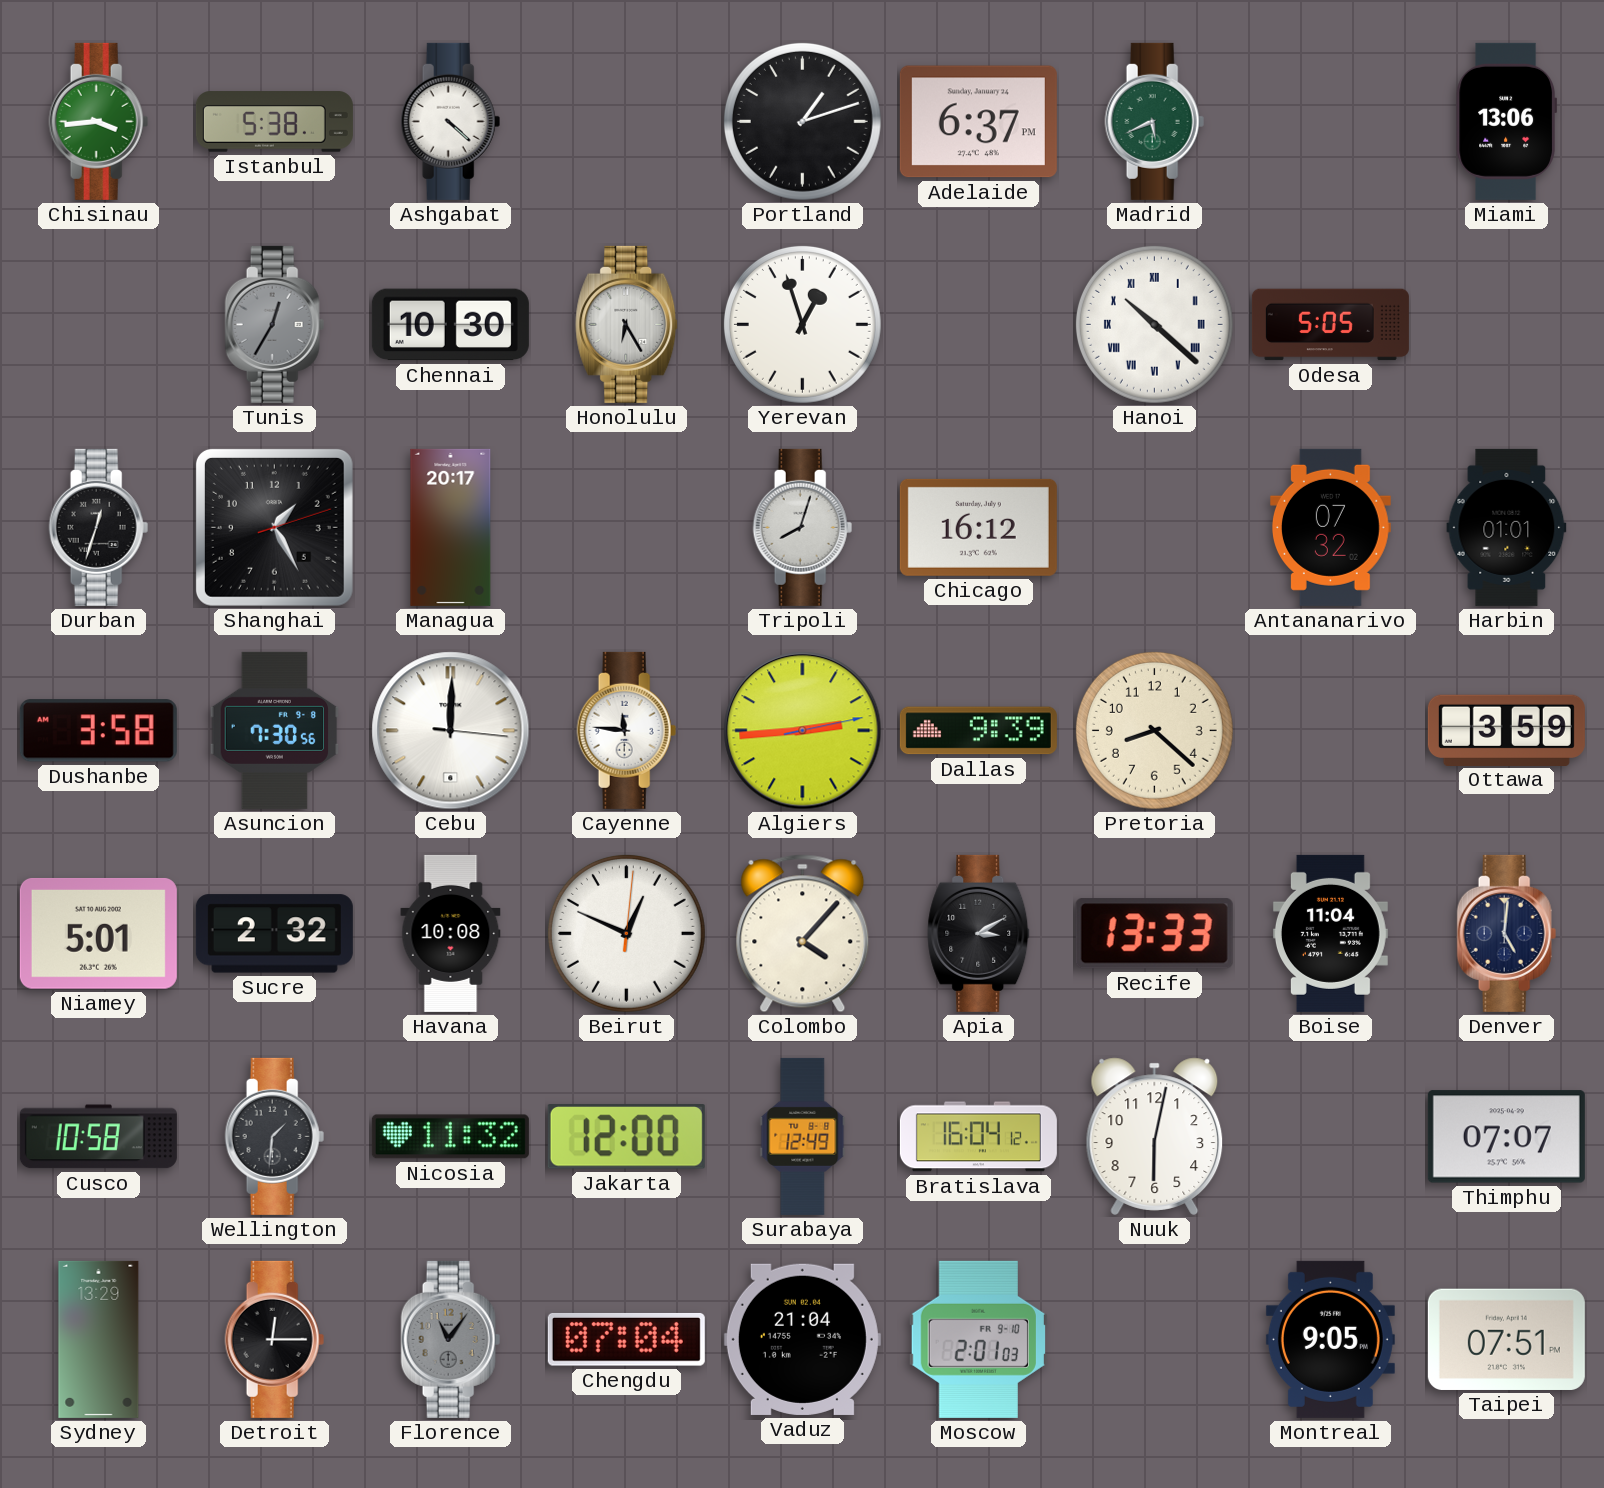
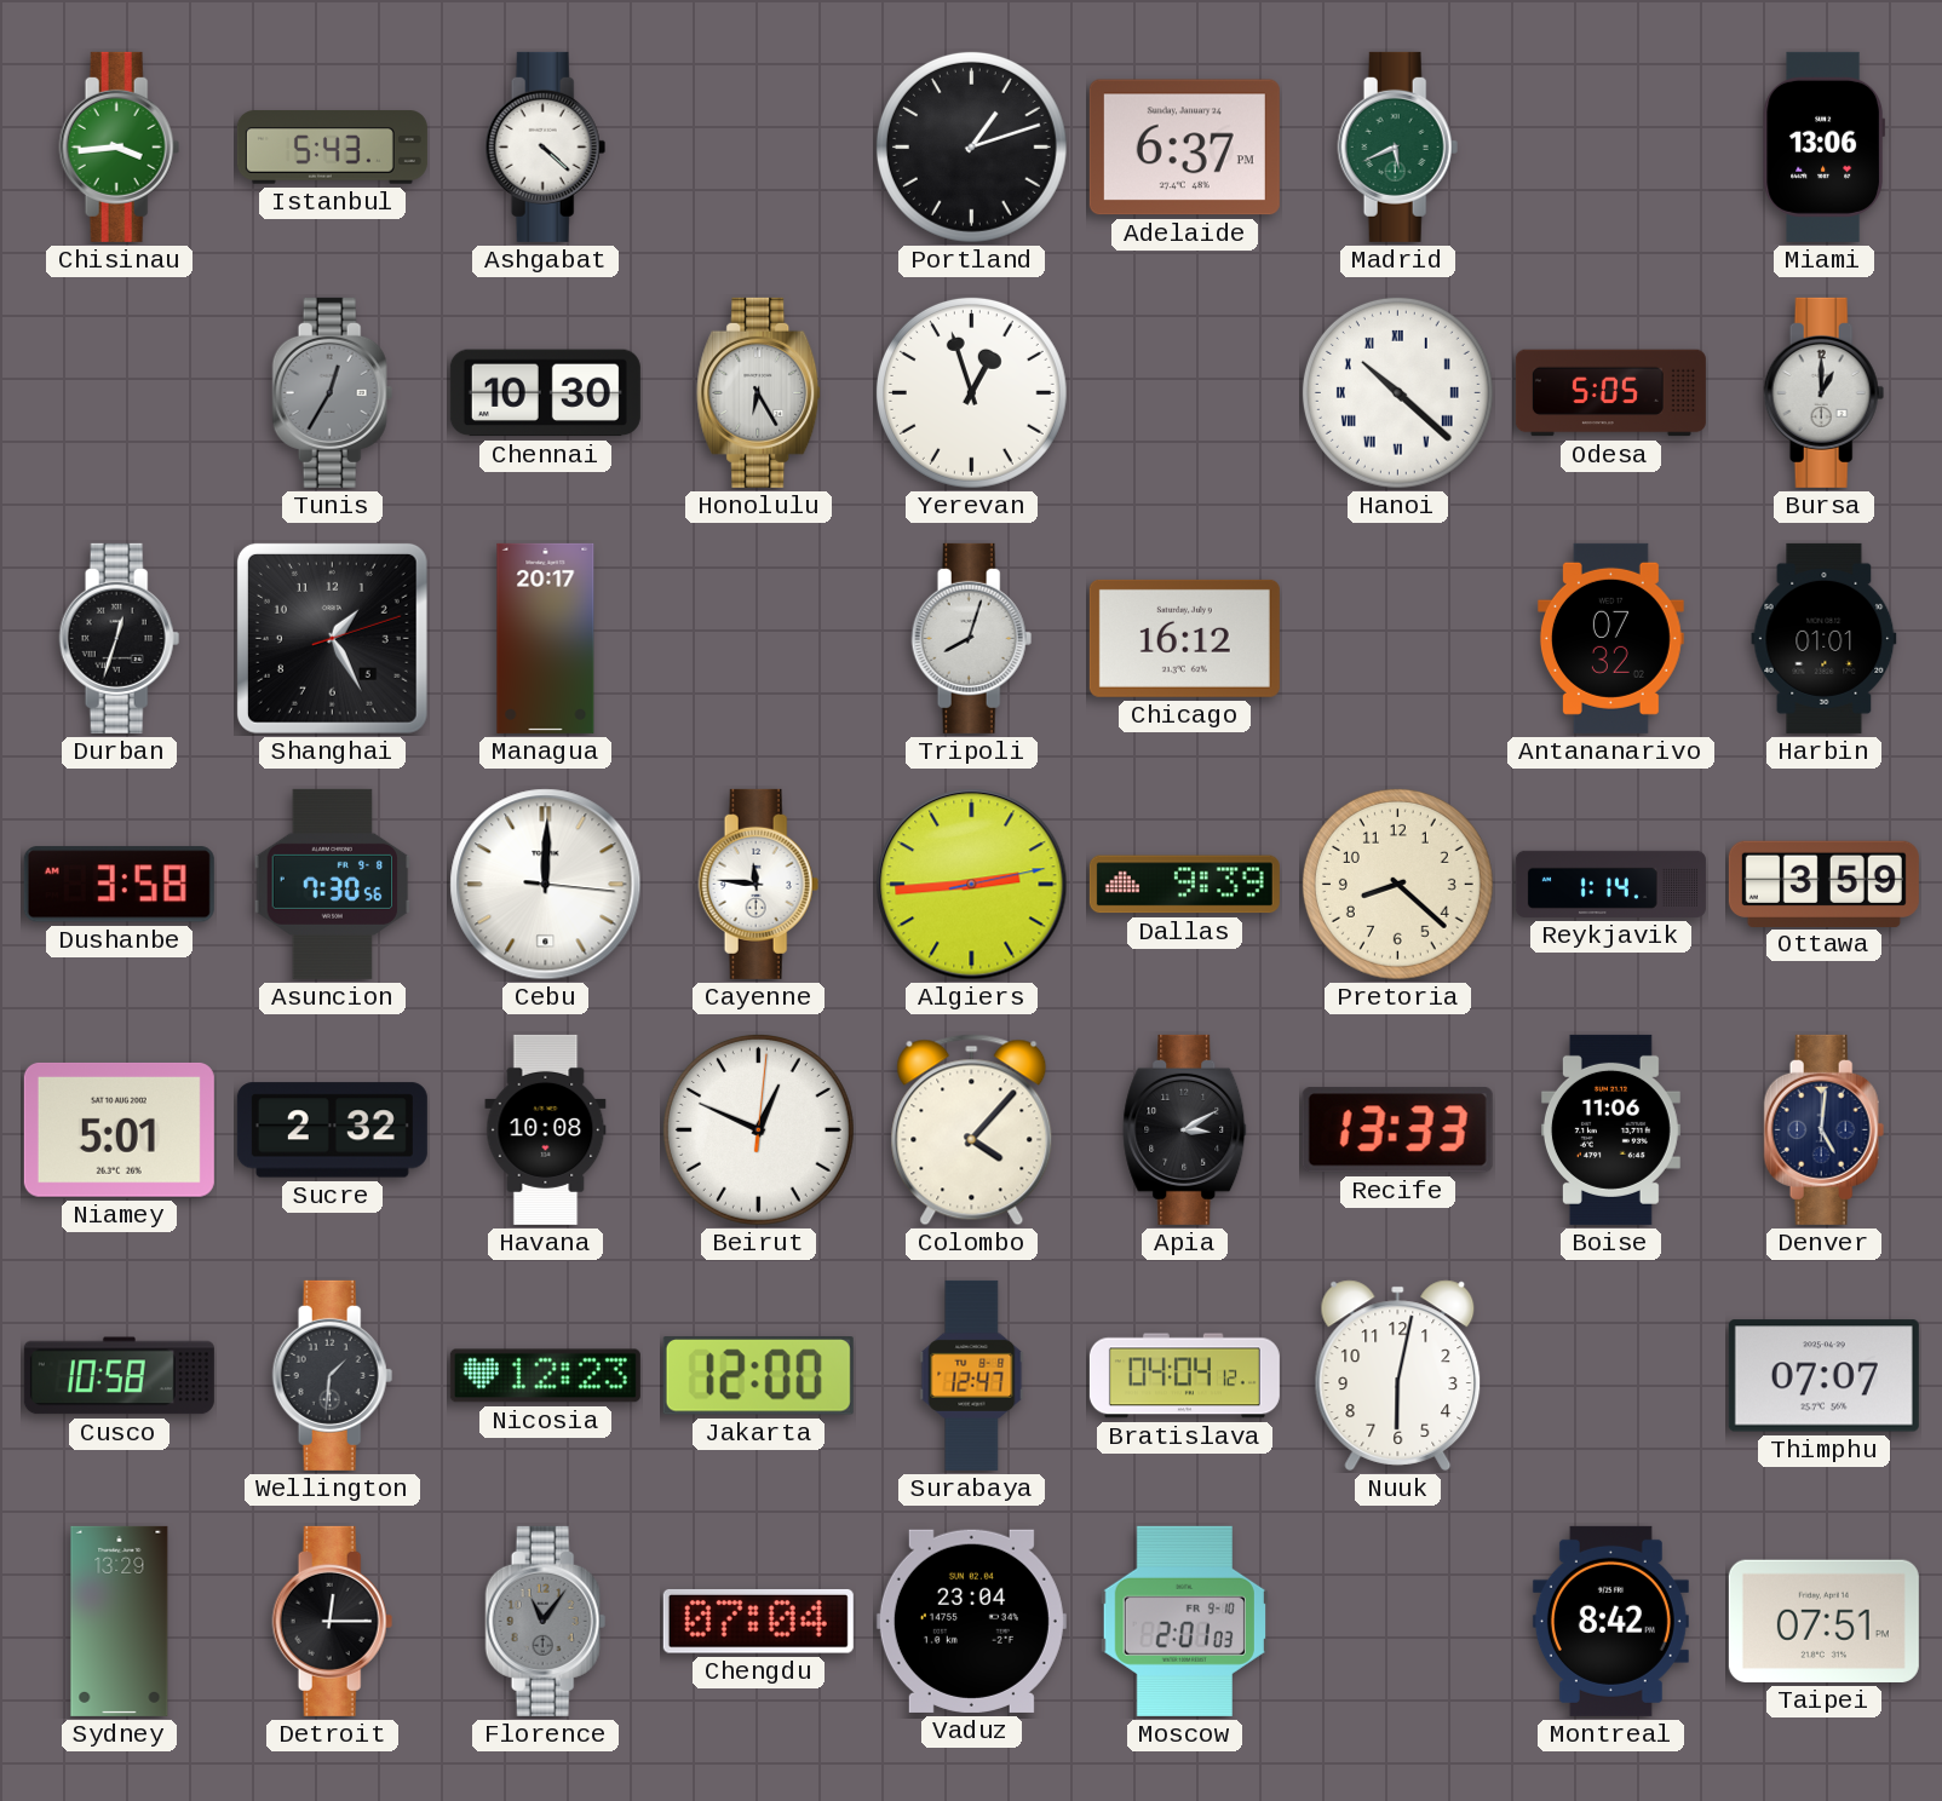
Istanbul: 5:38 -> 5:43 (332, 148)
Bursa: none -> 1:00 (1825, 392)
Reykjavik: none -> 1:14 (1610, 884)
Boise: 11:04 -> 11:06 (1610, 1129)
Nicosia: 11:32 -> 12:23 (545, 1376)
Surabaya: 12:49 -> 12:47 (972, 1375)
Bratislava: 16:04 -> 04:04 (1184, 1376)
Vaduz: 21:04 -> 23:04 (971, 1621)
Montreal: 9:05 -> 8:42 (1610, 1621)
